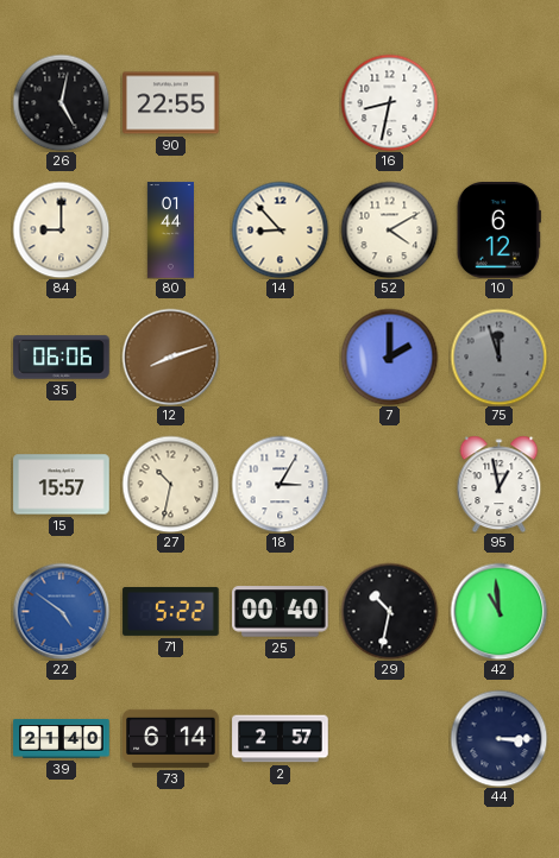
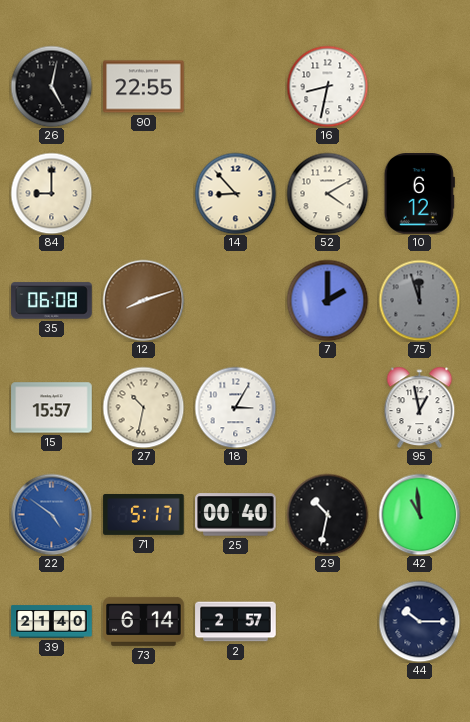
80: 01:44 -> none (170, 231)
35: 06:06 -> 06:08 (52, 301)
71: 5:22 -> 5:17 (144, 514)
44: 3:15 -> 10:15 (419, 621)
